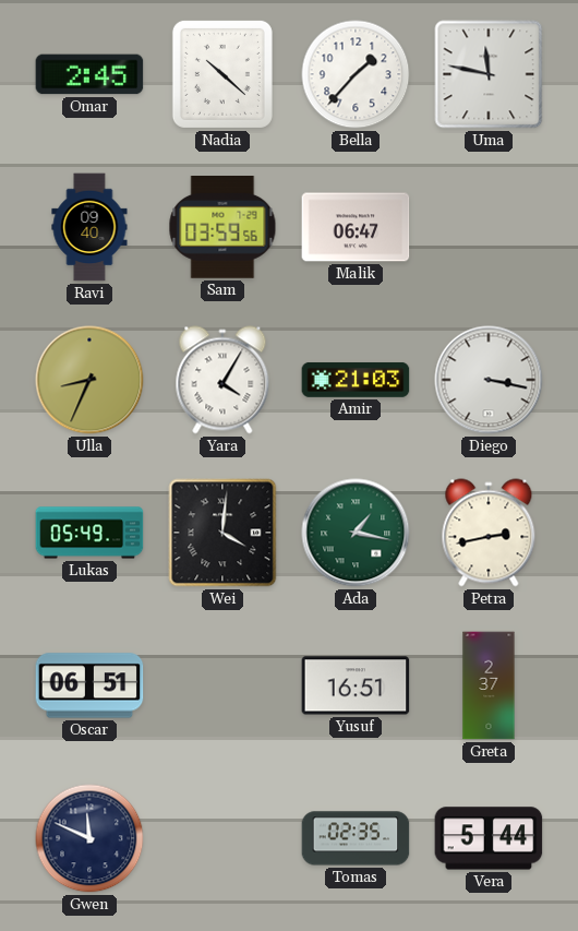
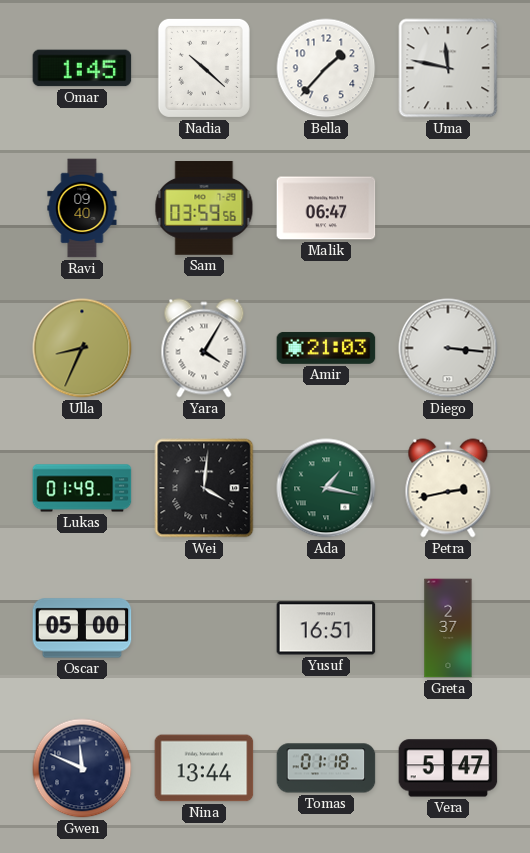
Omar: 2:45 -> 1:45 (82, 68)
Diego: 3:17 -> 3:16 (448, 348)
Lukas: 05:49 -> 01:49 (82, 488)
Oscar: 06:51 -> 05:00 (82, 628)
Nina: none -> 13:44 (204, 768)
Tomas: 02:35 -> 01:18 (326, 768)
Vera: 5:44 -> 5:47 (448, 768)
